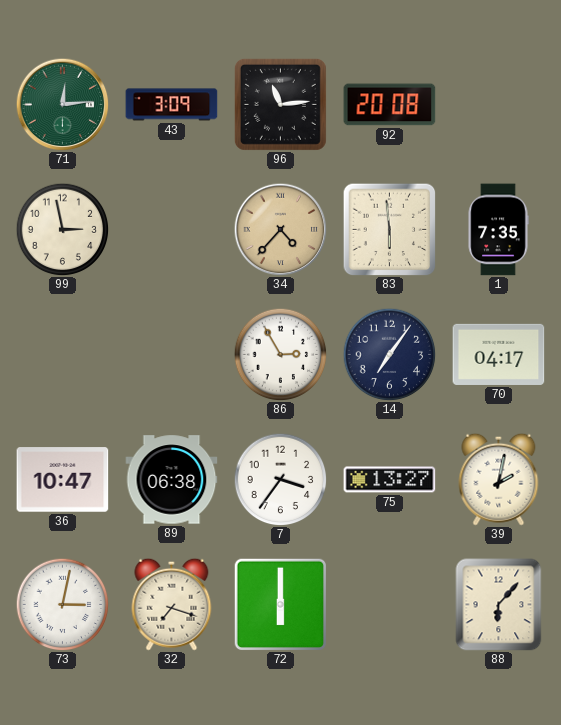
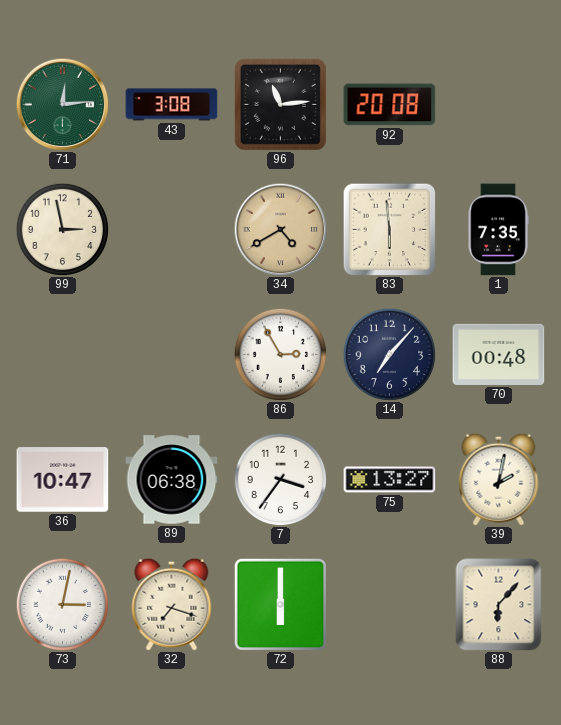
43: 3:09 -> 3:08 (172, 105)
34: 4:37 -> 4:40 (280, 229)
14: 7:06 -> 7:07 (389, 354)
70: 04:17 -> 00:48 (499, 354)
